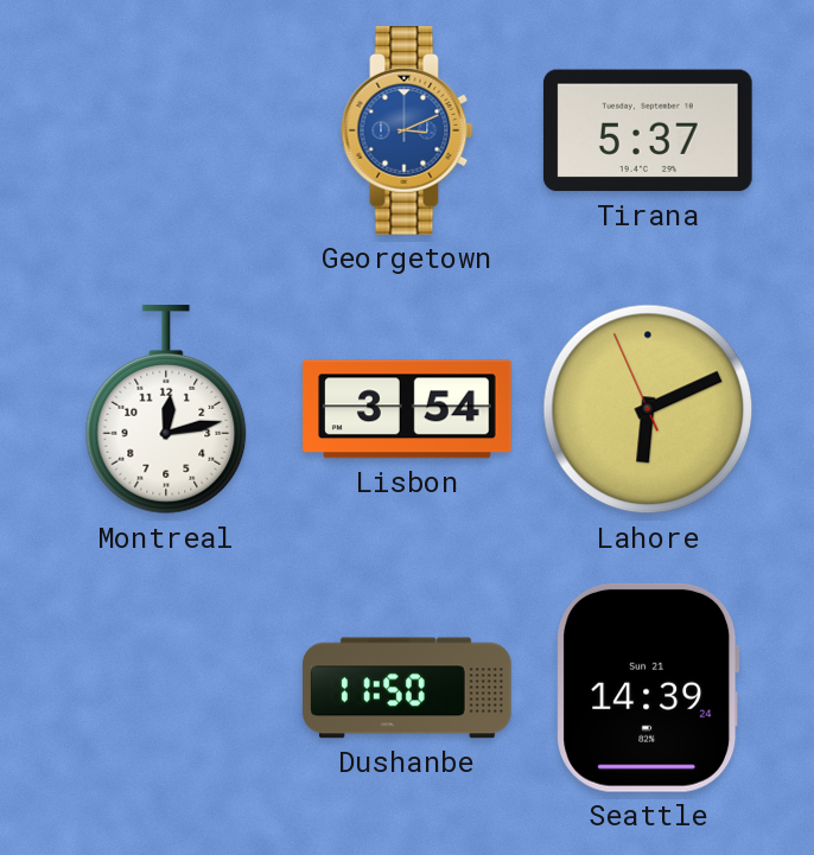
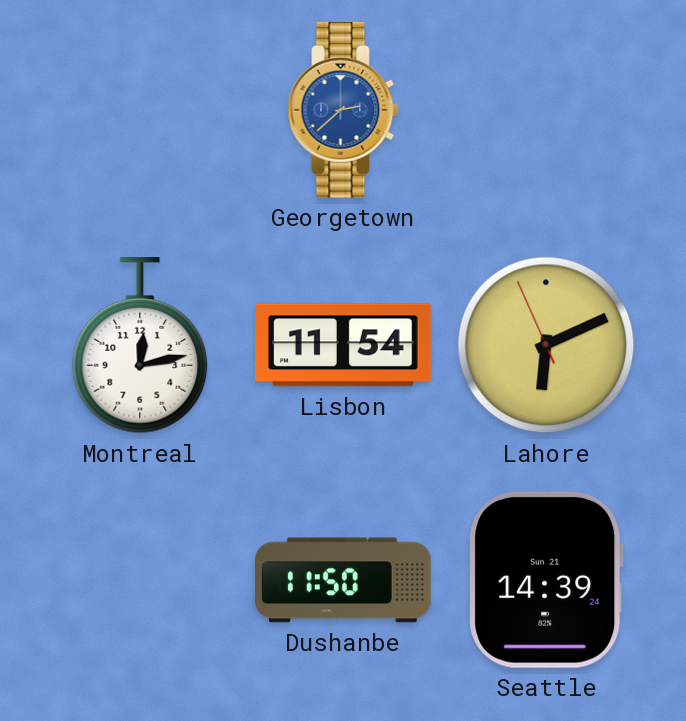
Georgetown: 3:11 -> 2:38 (343, 111)
Tirana: 5:37 -> none (648, 130)
Lisbon: 3:54 -> 11:54 (343, 345)
